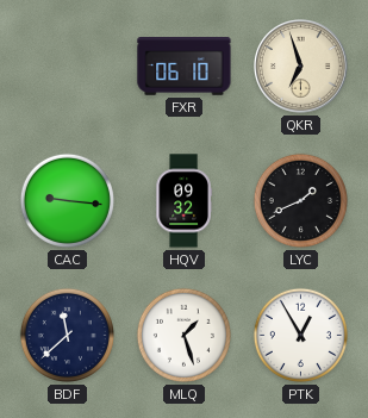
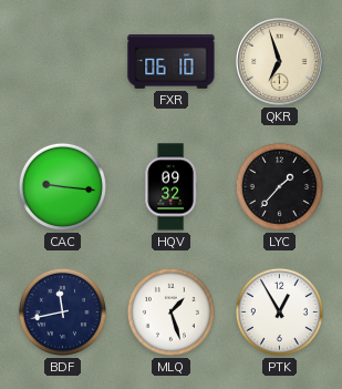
LYC: 1:41 -> 1:37 (279, 186)
BDF: 11:38 -> 11:43 (62, 311)
